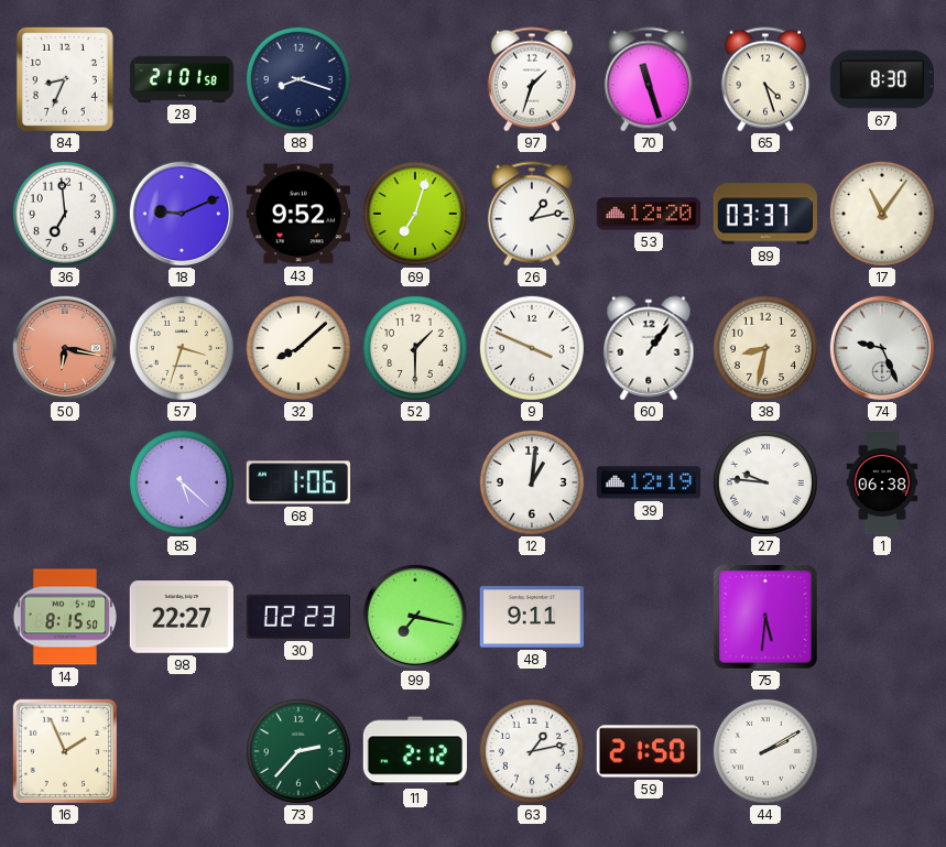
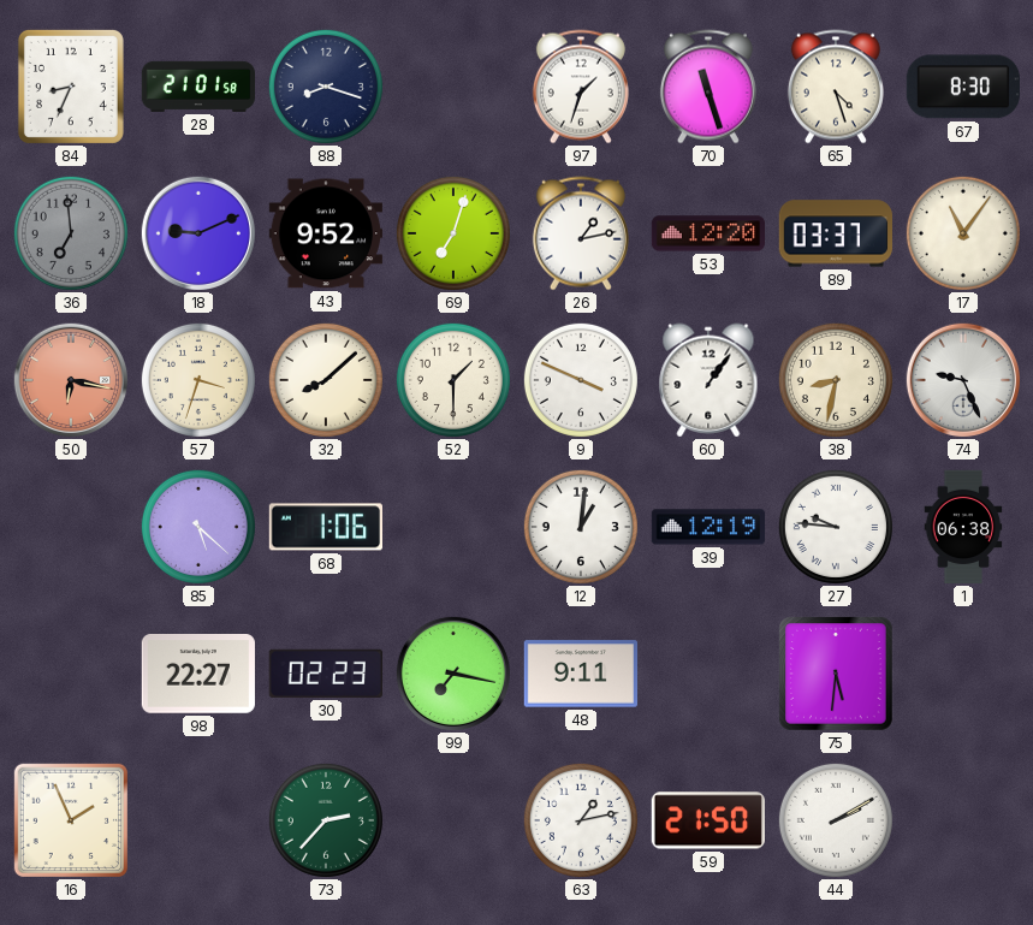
36 dial: white -> grey (71, 233)
14: 8:15 -> none (64, 617)
11: 2:12 -> none (415, 751)
